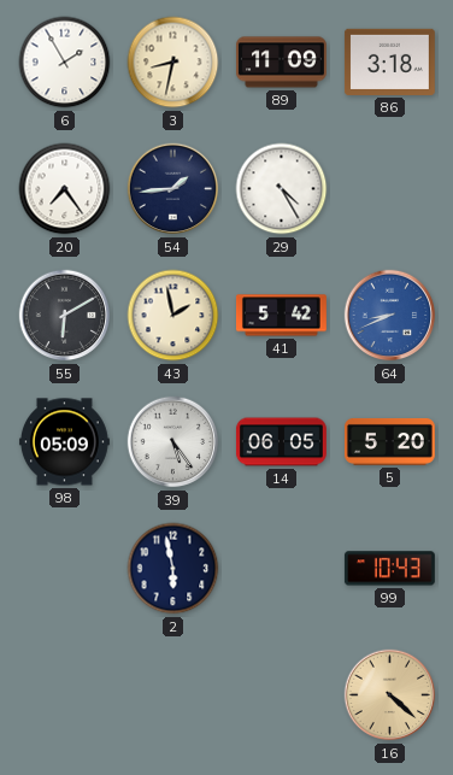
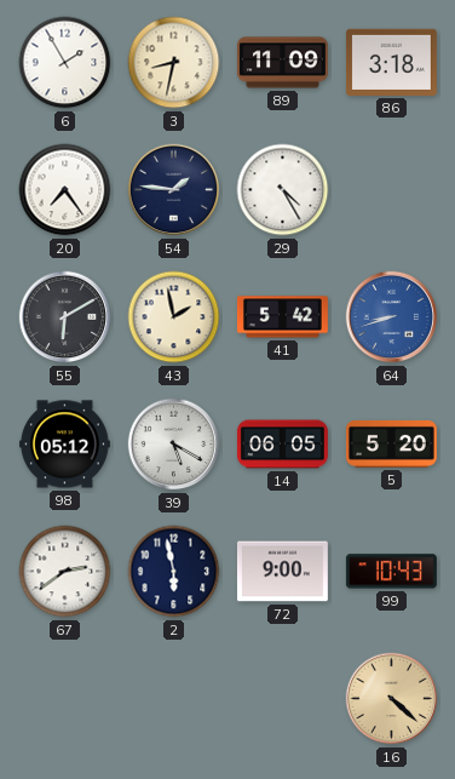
54: 1:44 -> 1:46 (174, 190)
64: 8:41 -> 8:42 (392, 317)
98: 05:09 -> 05:12 (64, 445)
39: 5:24 -> 5:20 (174, 445)
67: none -> 2:39 (65, 572)
72: none -> 9:00 (282, 572)
